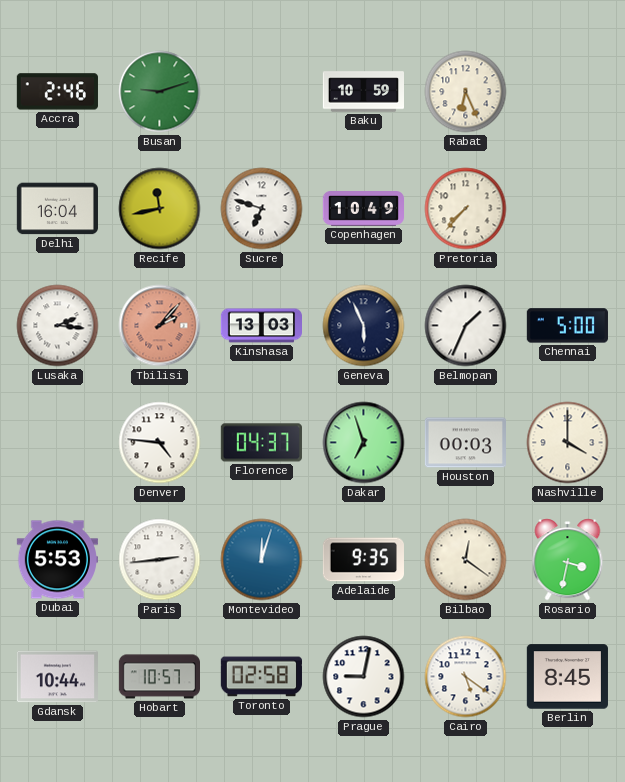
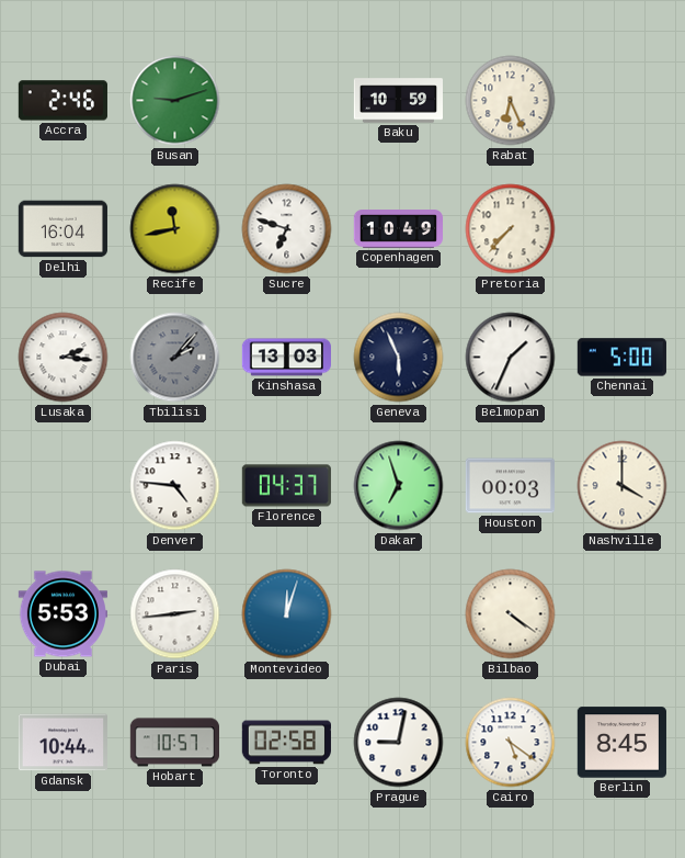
Tbilisi dial: salmon -> grey (175, 358)
Adelaide: 9:35 -> none (363, 560)
Bilbao: 12:21 -> 4:21 (511, 614)
Rosario: 3:32 -> none (568, 560)
